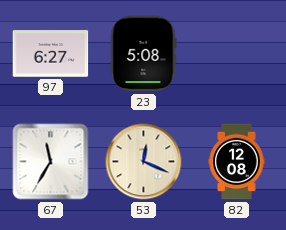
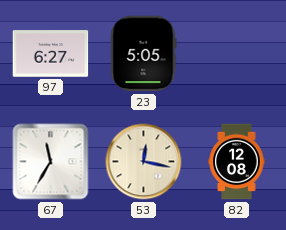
23: 5:08 -> 5:05 (143, 54)
53: 12:19 -> 12:17 (144, 162)
